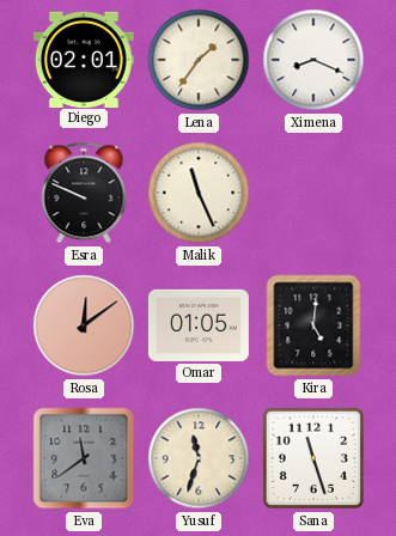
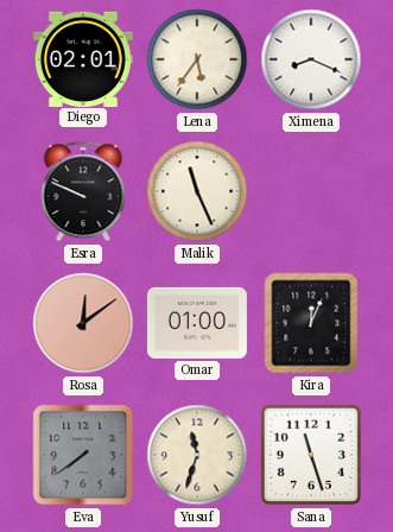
Lena: 1:36 -> 5:36 (197, 59)
Omar: 01:05 -> 01:00 (197, 323)
Kira: 5:01 -> 12:04 (311, 323)
Eva: 11:39 -> 7:39 (83, 455)
